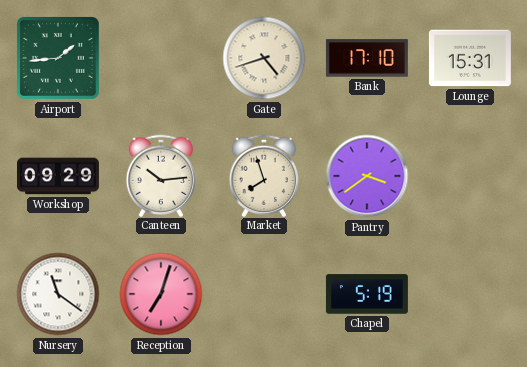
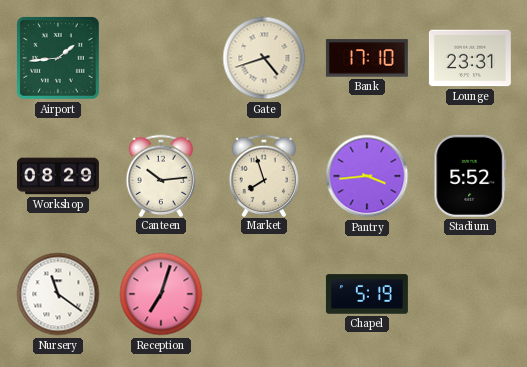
Lounge: 15:31 -> 23:31 (470, 58)
Workshop: 09:29 -> 08:29 (58, 176)
Pantry: 3:39 -> 3:44 (367, 176)
Stadium: none -> 5:52 (470, 176)
